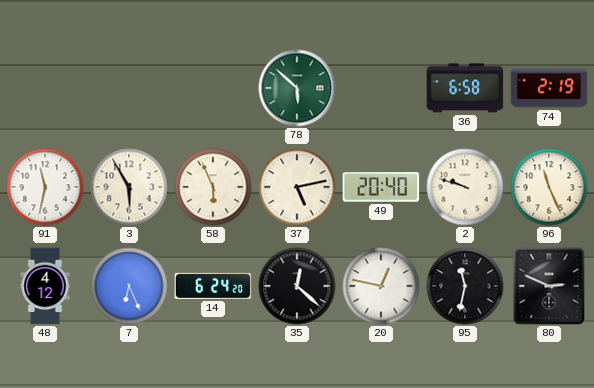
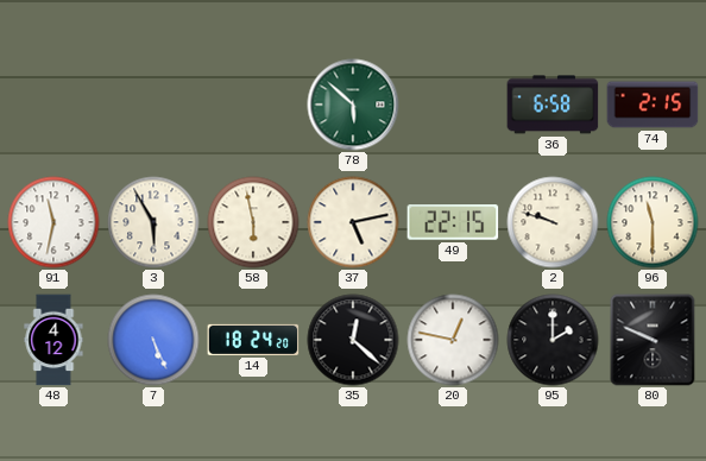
74: 2:19 -> 2:15 (653, 105)
58: 5:56 -> 5:58 (253, 222)
49: 20:40 -> 22:15 (453, 223)
96: 11:26 -> 11:30 (653, 222)
7: 6:26 -> 5:26 (153, 340)
14: 6:24 -> 18:24 (253, 340)
95: 11:32 -> 2:00 (553, 340)
80: 2:49 -> 9:49 (653, 340)
